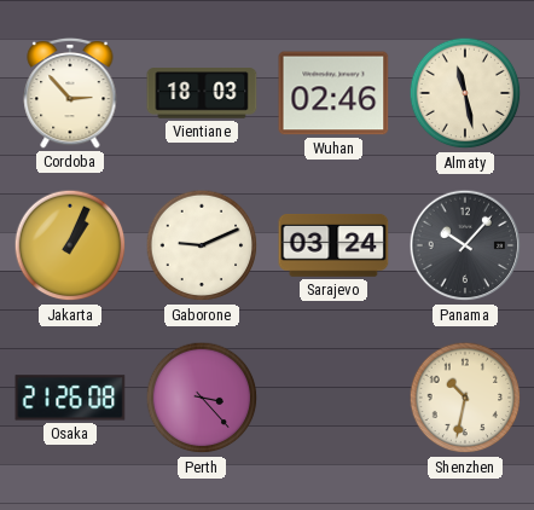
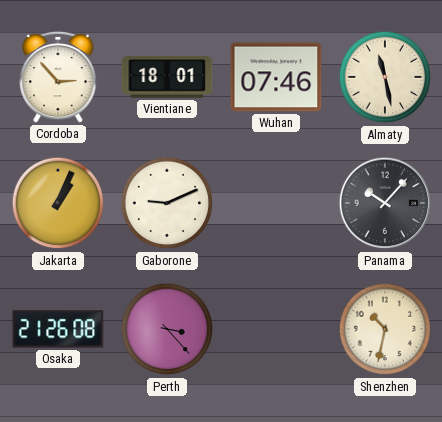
Vientiane: 18:03 -> 18:01 (167, 77)
Wuhan: 02:46 -> 07:46 (276, 77)
Sarajevo: 03:24 -> none (333, 247)
